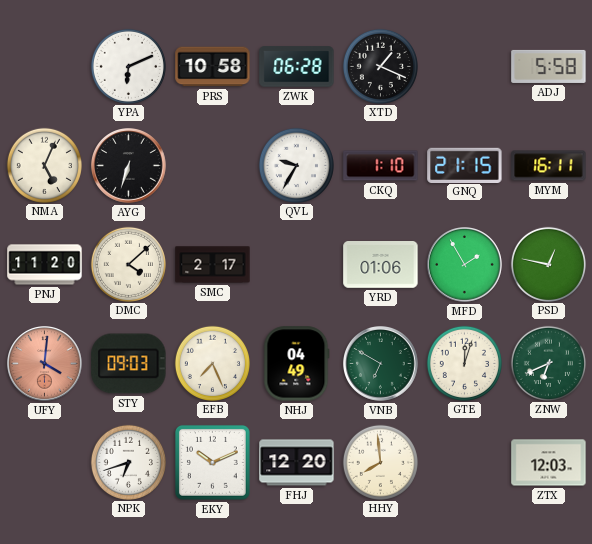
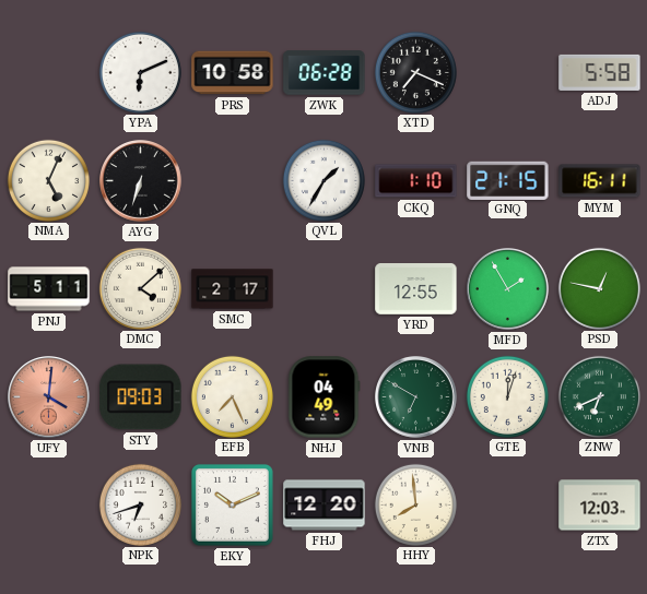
XTD: 1:19 -> 7:19 (415, 72)
QVL: 9:35 -> 1:35 (323, 180)
PNJ: 11:20 -> 5:11 (49, 289)
YRD: 01:06 -> 12:55 (416, 289)
